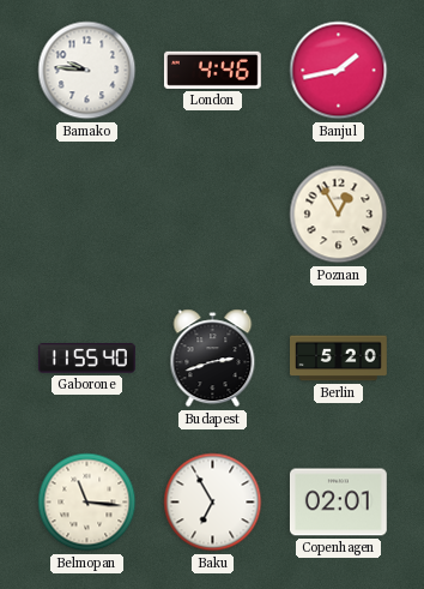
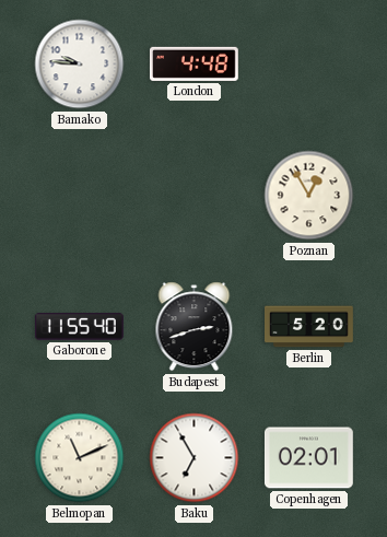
London: 4:46 -> 4:48 (193, 63)
Banjul: 1:43 -> none (339, 71)
Belmopan: 11:16 -> 11:11 (80, 458)
